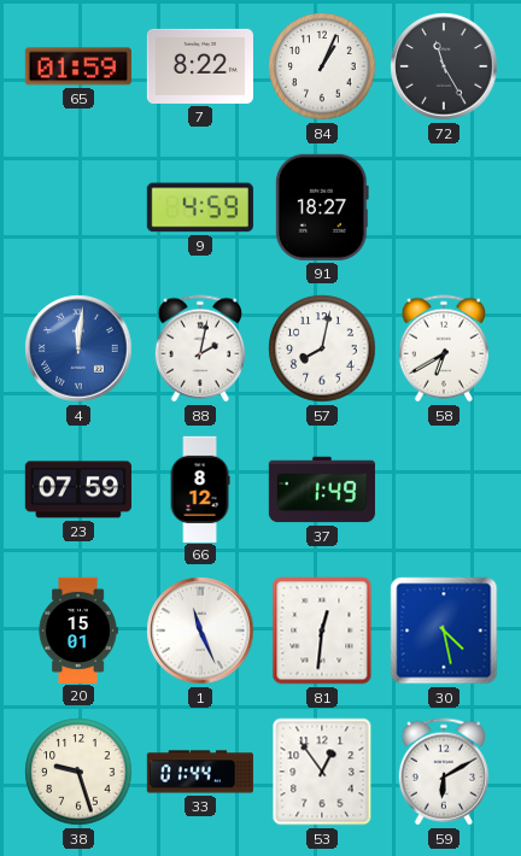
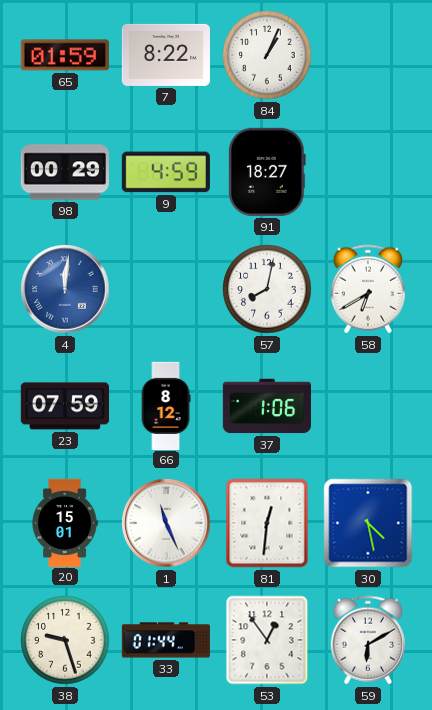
72: 11:25 -> none (444, 66)
98: none -> 00:29 (64, 172)
88: 2:02 -> none (200, 348)
37: 1:49 -> 1:06 (267, 406)
